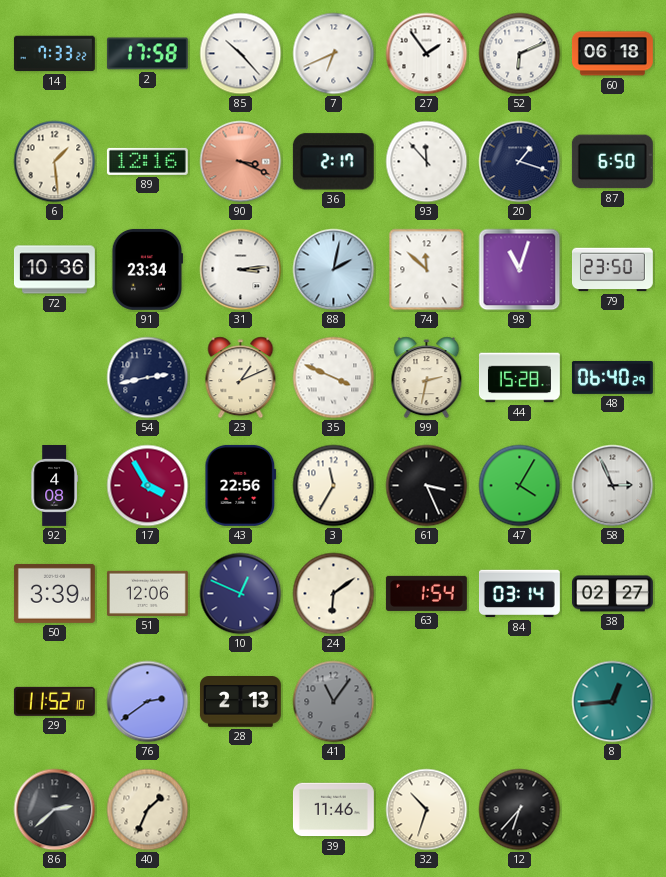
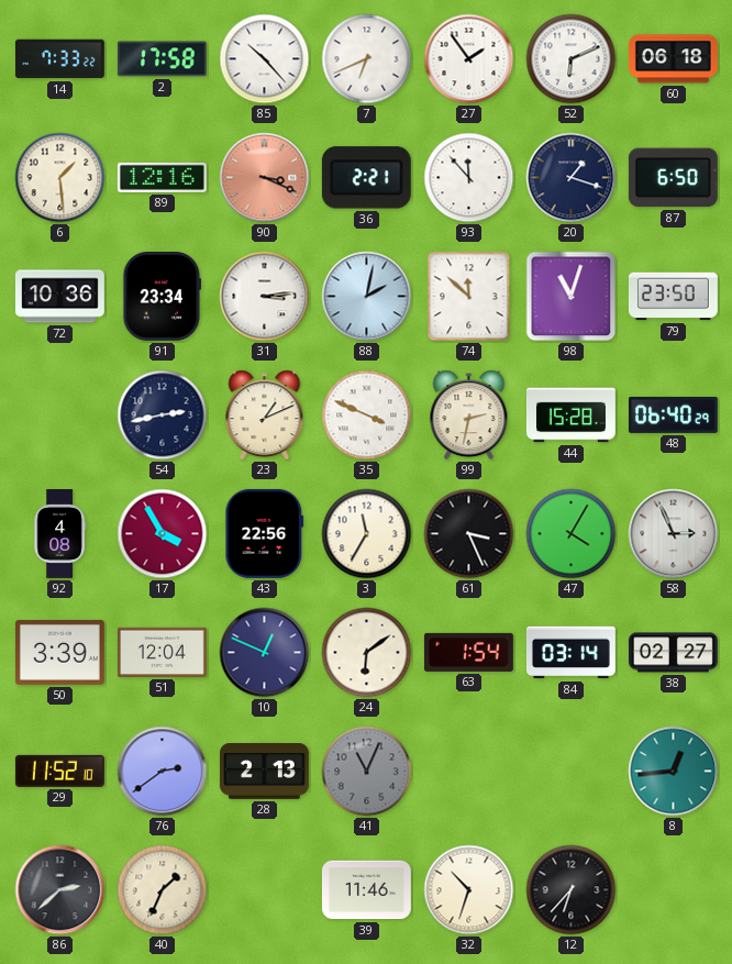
36: 2:17 -> 2:21 (366, 178)
51: 12:06 -> 12:04 (162, 652)
41: 11:06 -> 11:04 (367, 772)
